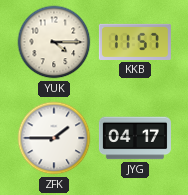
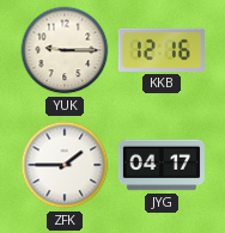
YUK: 4:15 -> 9:15 (65, 50)
KKB: 11:57 -> 12:16 (162, 50)
